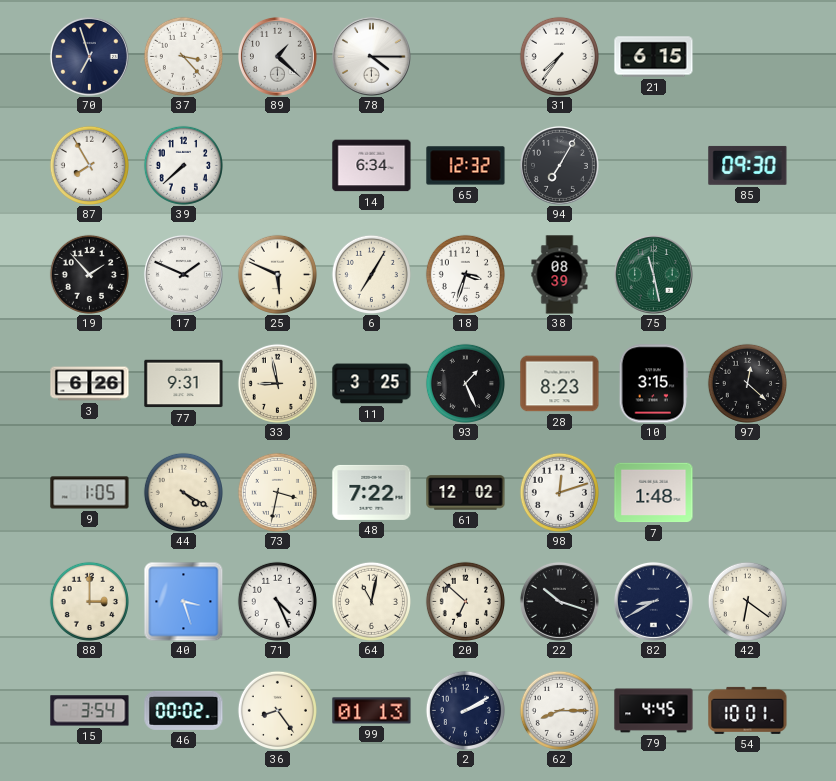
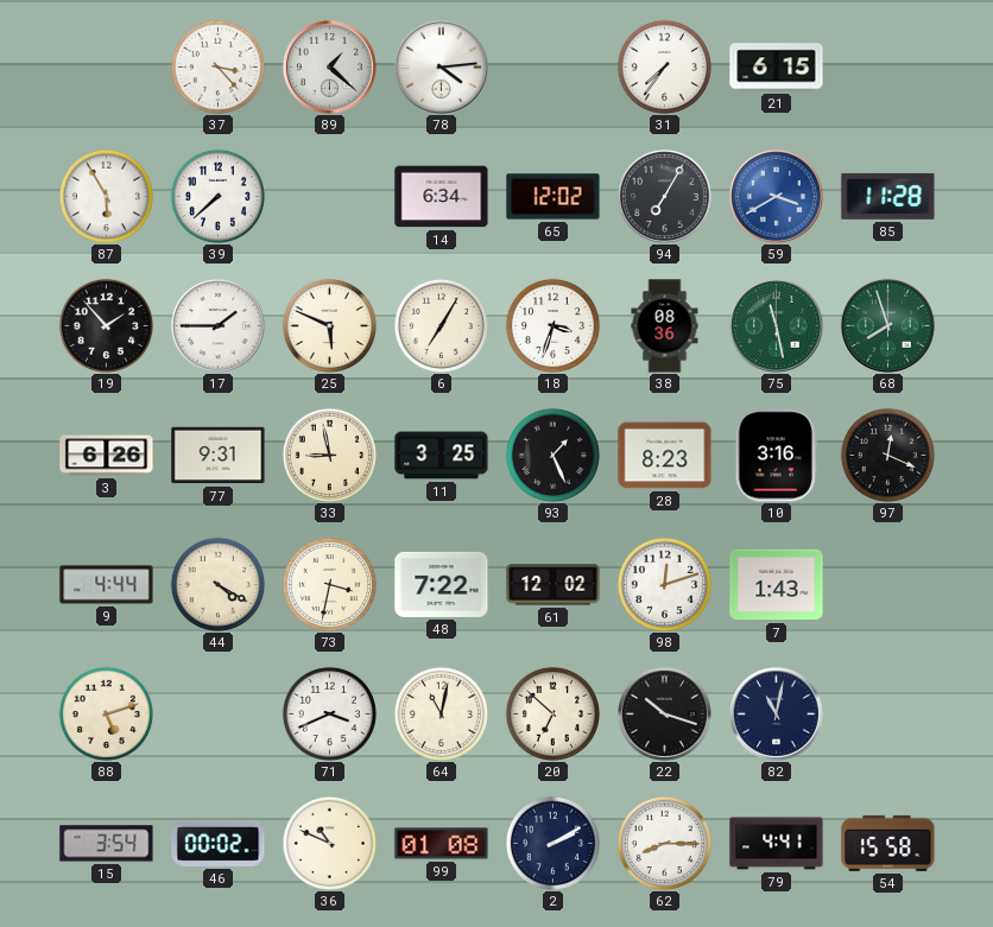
70: 6:57 -> none (89, 56)
78: 4:15 -> 4:14 (441, 66)
87: 7:55 -> 5:55 (106, 196)
65: 12:32 -> 12:02 (554, 197)
59: none -> 3:40 (776, 196)
85: 09:30 -> 11:28 (888, 196)
17: 1:49 -> 1:45 (217, 325)
38: 08:39 -> 08:36 (665, 326)
68: none -> 7:57 (887, 325)
10: 3:15 -> 3:16 (776, 456)
97: 12:22 -> 12:19 (887, 455)
9: 1:05 -> 4:44 (107, 585)
7: 1:48 -> 1:43 (777, 585)
88: 3:00 -> 5:12 (106, 713)
40: 3:27 -> none (183, 601)
71: 4:26 -> 3:41 (329, 713)
82: 8:40 -> 11:02 (776, 713)
42: 6:21 -> none (747, 601)
36: 8:24 -> 10:49 (329, 843)
99: 01:13 -> 01:08 (442, 844)
79: 4:45 -> 4:41 (777, 844)
54: 10:01 -> 15:58 (888, 843)
